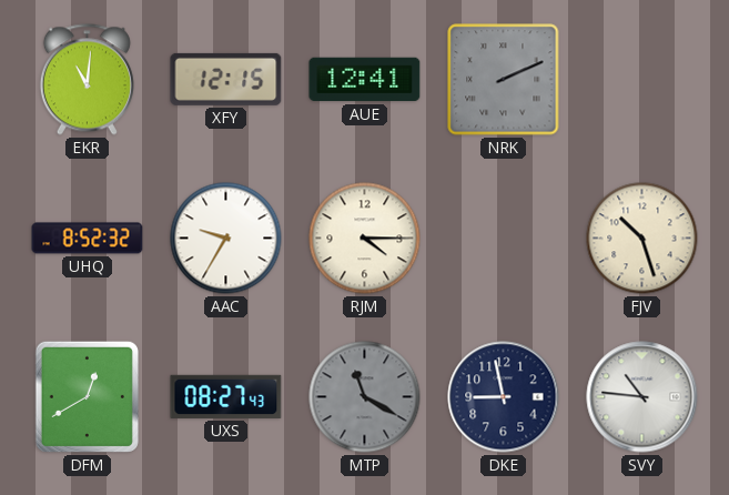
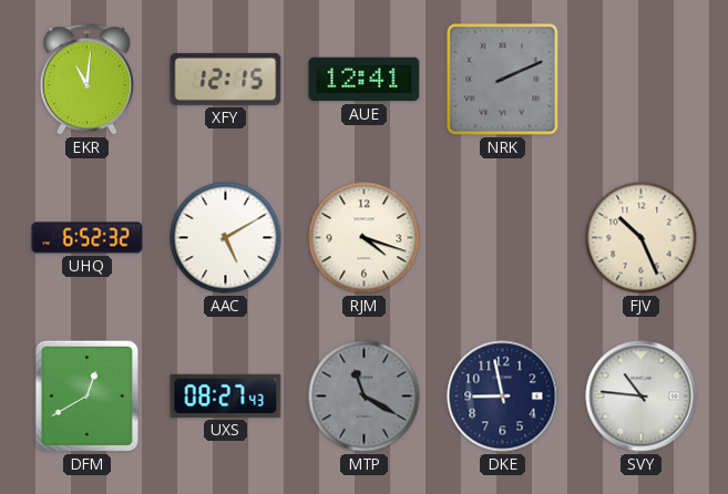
UHQ: 8:52 -> 6:52 (88, 238)
AAC: 9:35 -> 5:10 (226, 238)
RJM: 4:15 -> 4:18 (365, 238)
FJV: 10:27 -> 10:26 (642, 238)
